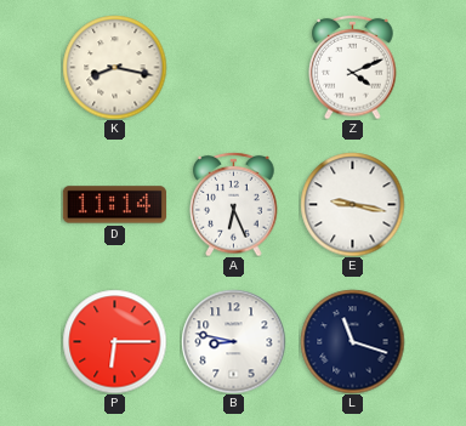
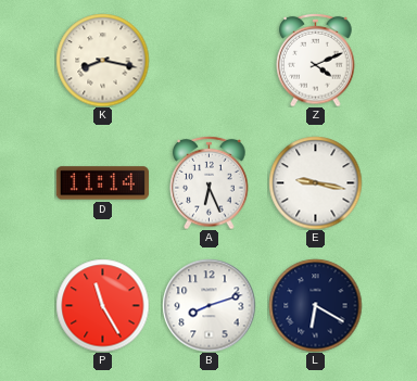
P: 6:15 -> 11:25 (102, 305)
B: 8:47 -> 8:12 (208, 305)
L: 11:18 -> 6:20 (315, 305)
